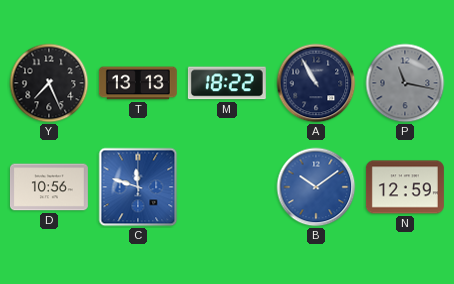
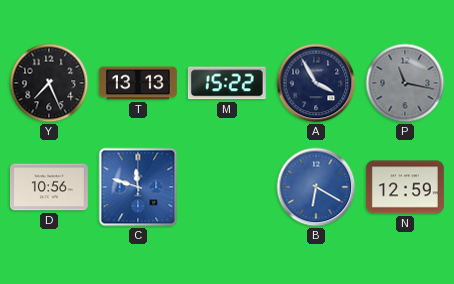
M: 18:22 -> 15:22 (227, 83)
A: 10:55 -> 3:55 (316, 83)
B: 10:09 -> 6:20 (316, 187)
